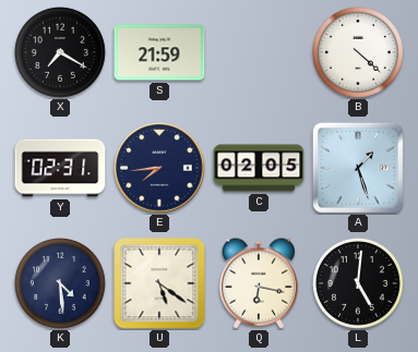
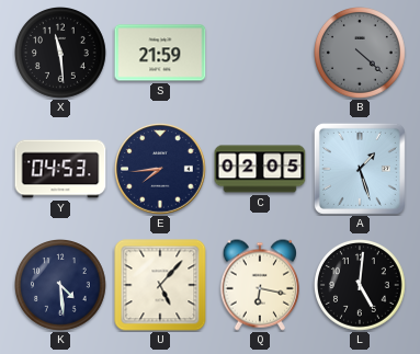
X: 7:20 -> 11:29 (61, 54)
B dial: white -> grey (361, 54)
Y: 02:31 -> 04:53 (60, 169)
U: 5:21 -> 5:07 (160, 285)
